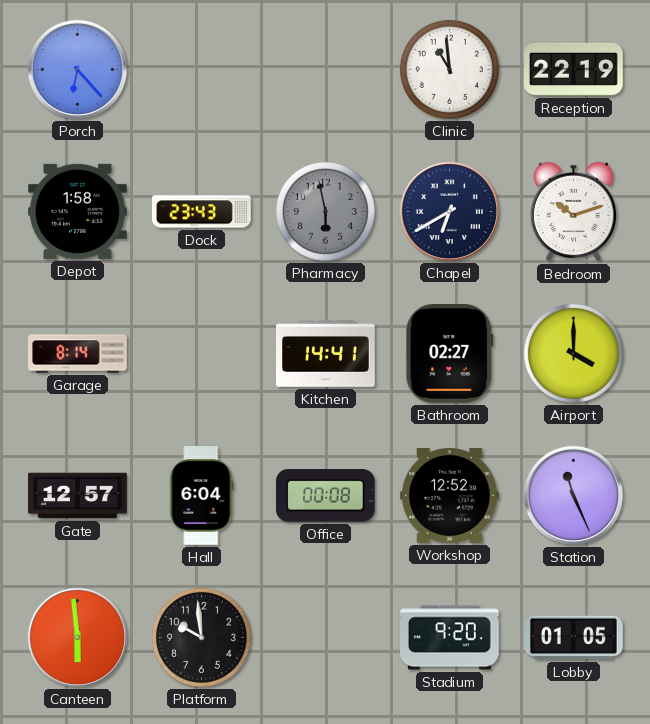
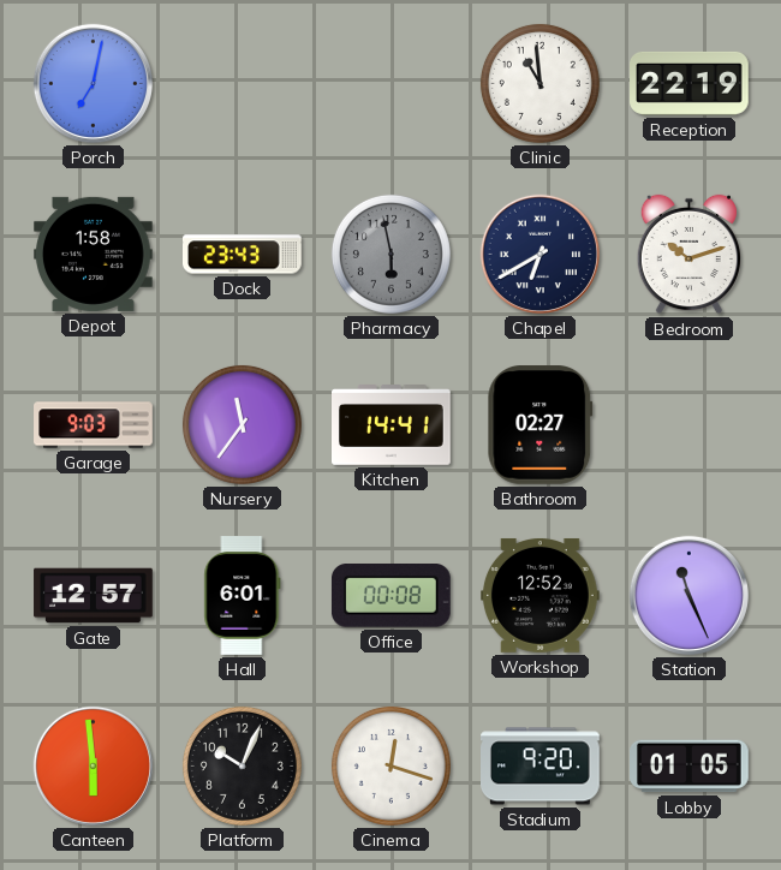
Porch: 6:23 -> 7:02 (93, 83)
Garage: 8:14 -> 9:03 (94, 425)
Nursery: none -> 11:36 (242, 424)
Airport: 4:00 -> none (573, 353)
Hall: 6:04 -> 6:01 (243, 596)
Platform: 9:59 -> 10:04 (242, 765)
Cinema: none -> 12:18 (390, 765)
